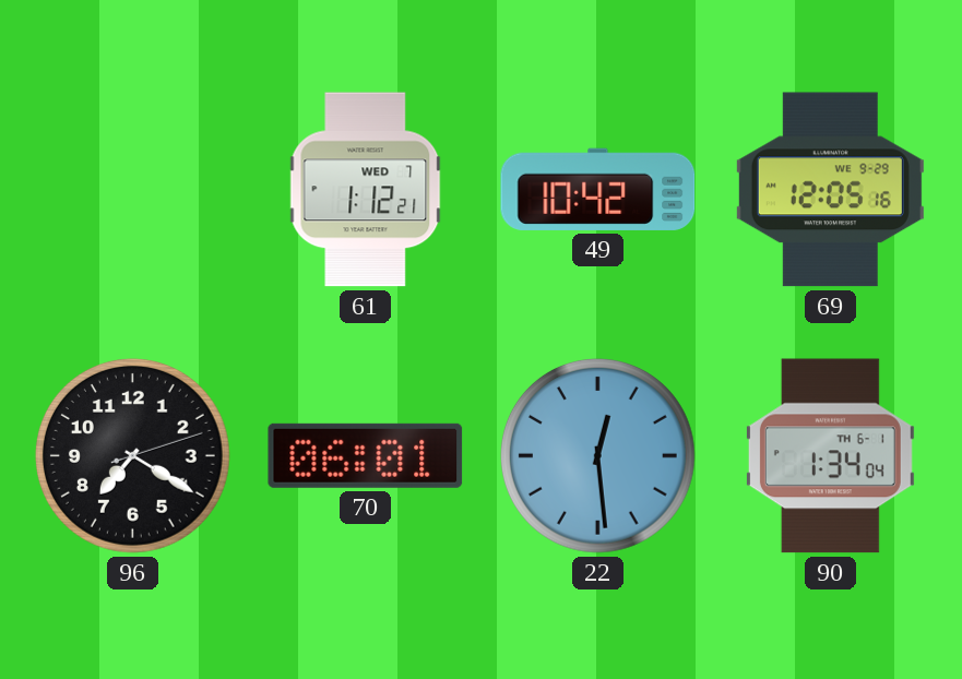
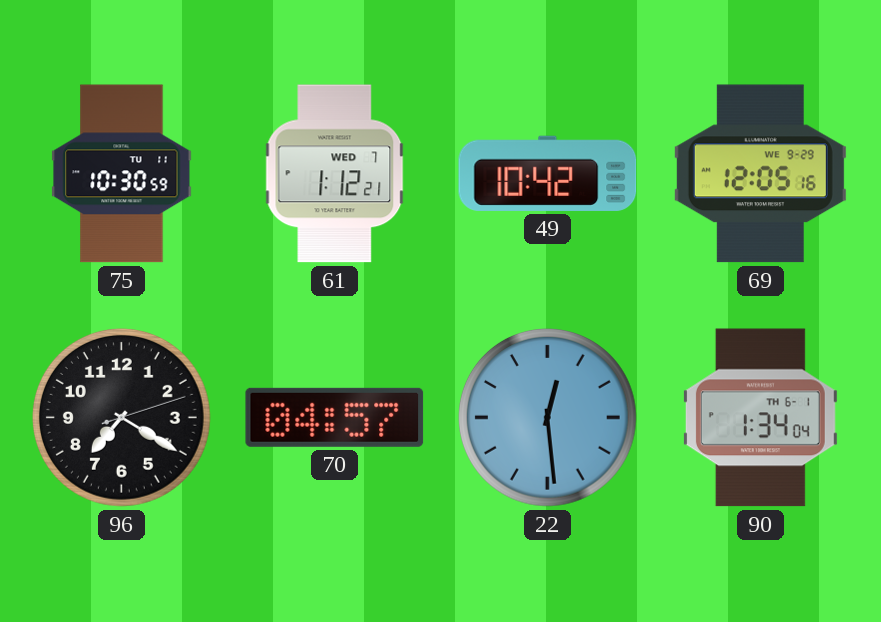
75: none -> 10:30 (122, 174)
70: 06:01 -> 04:57 (335, 417)
